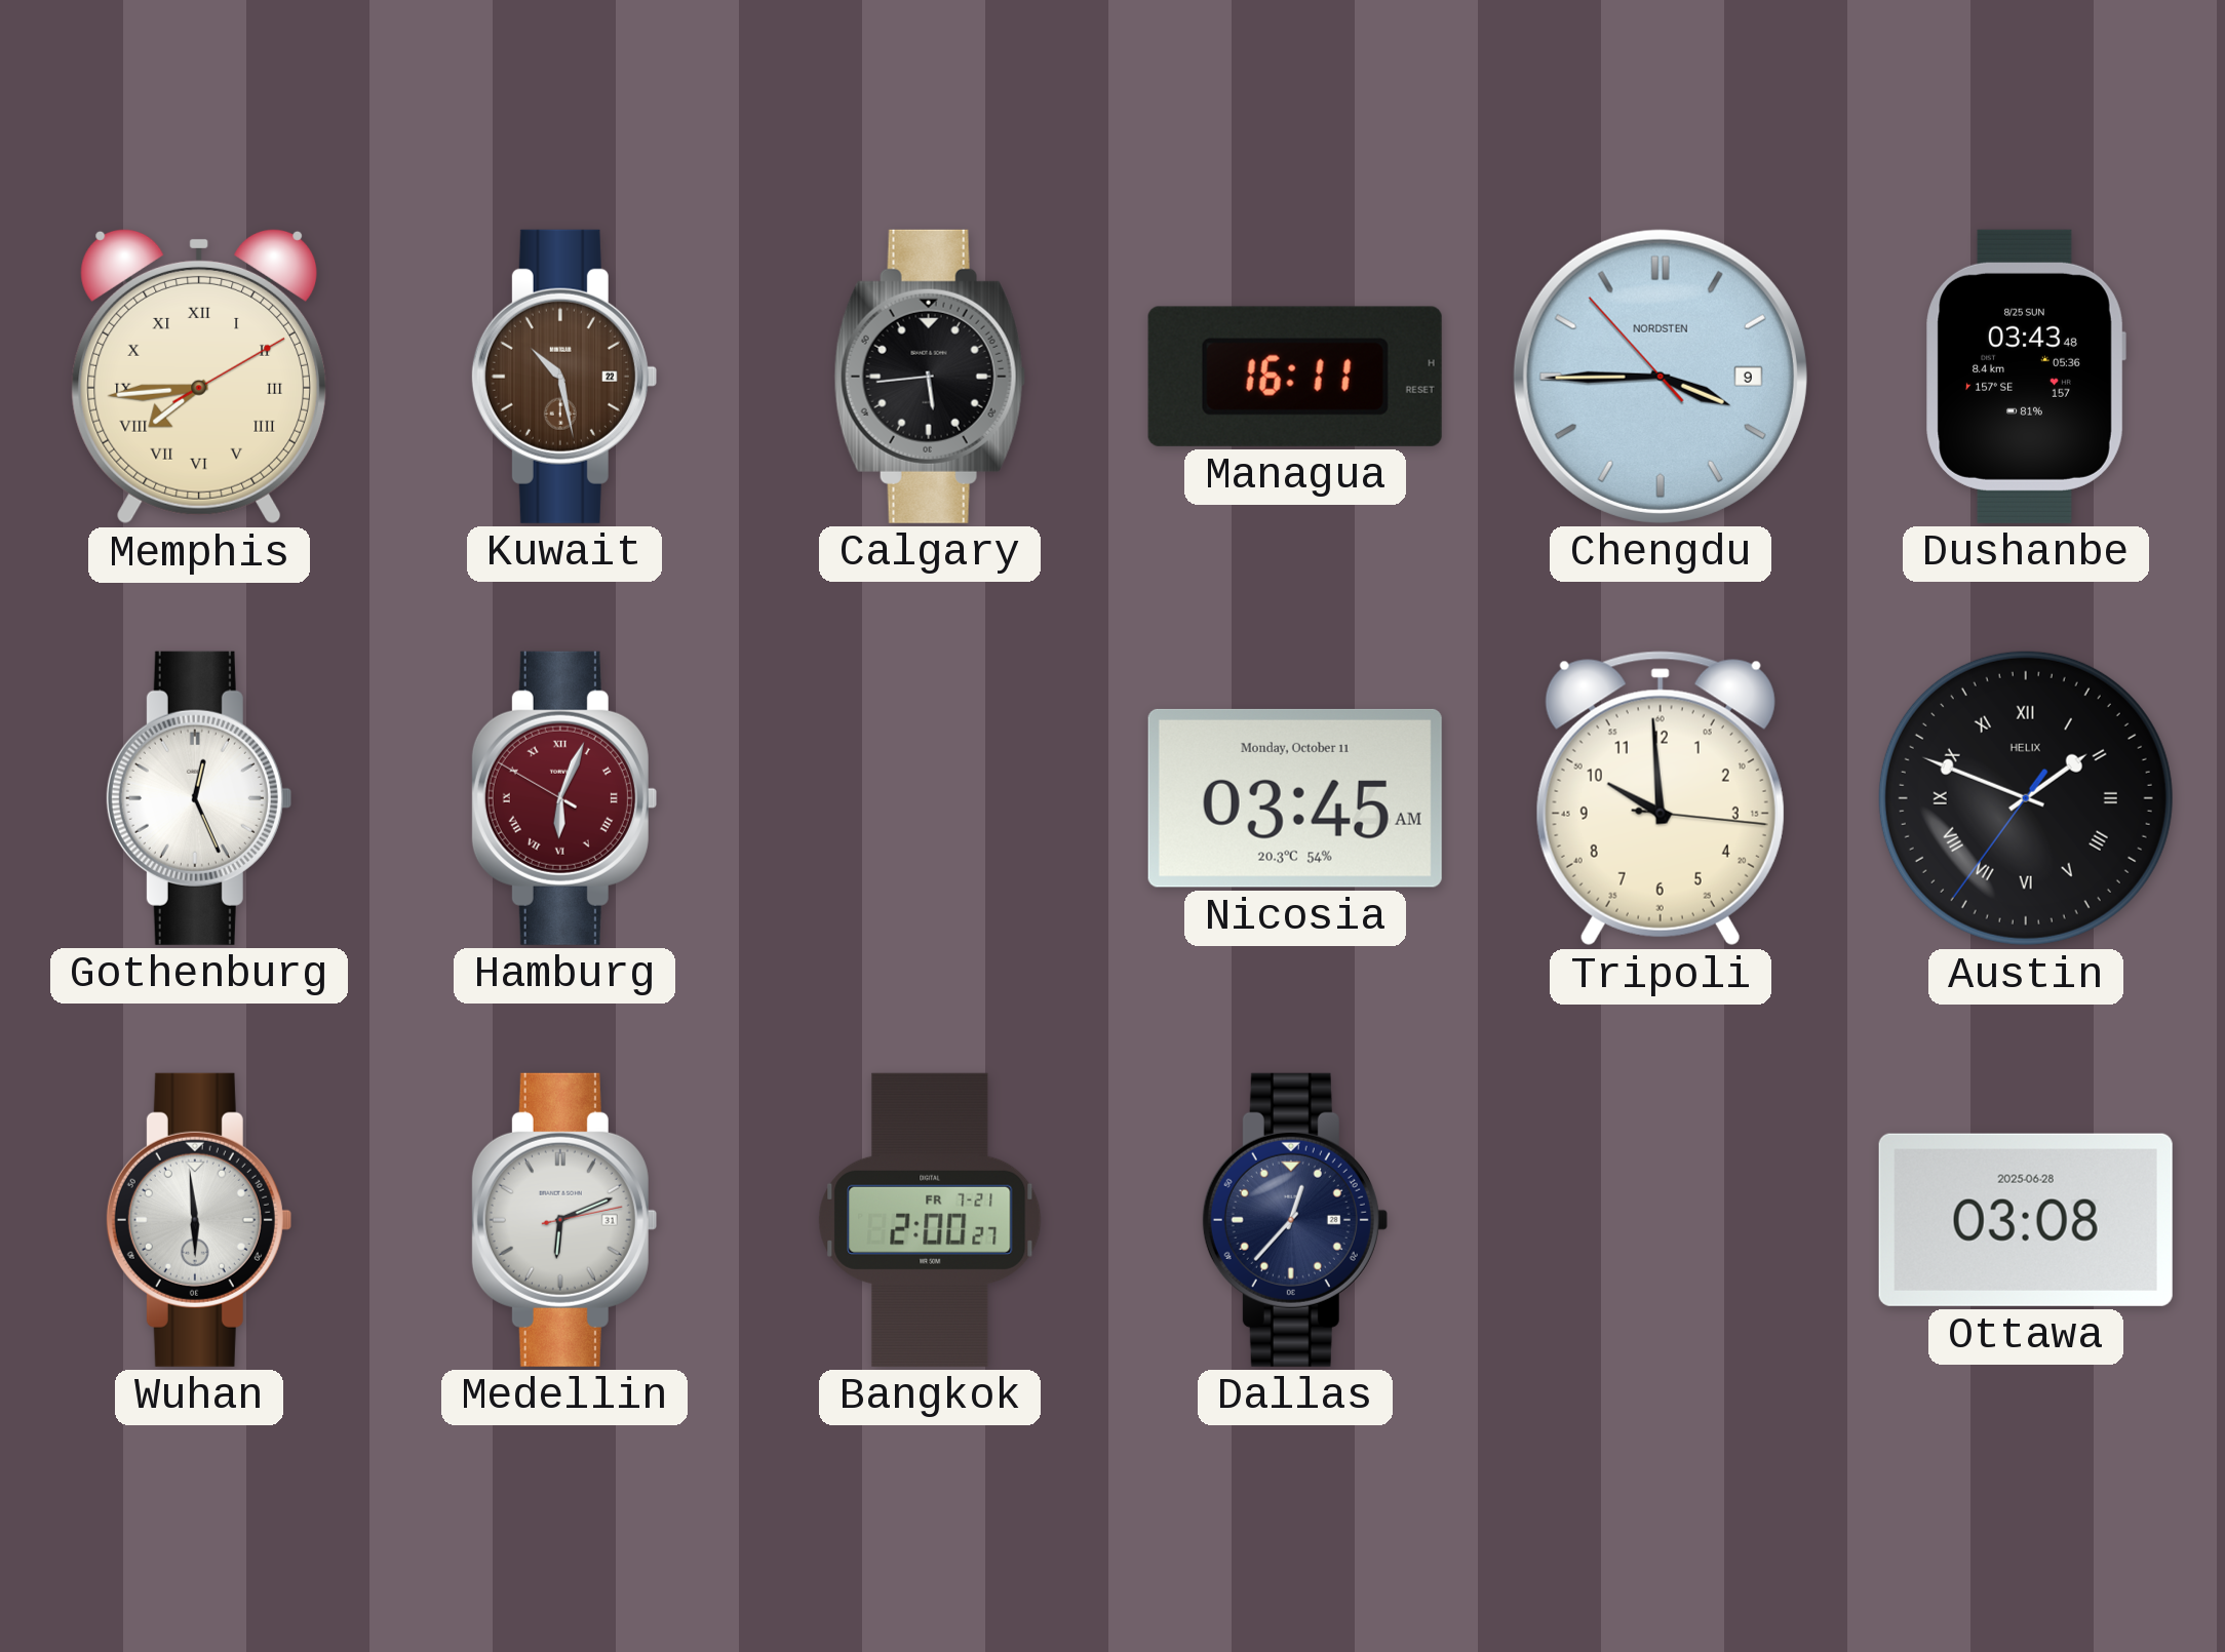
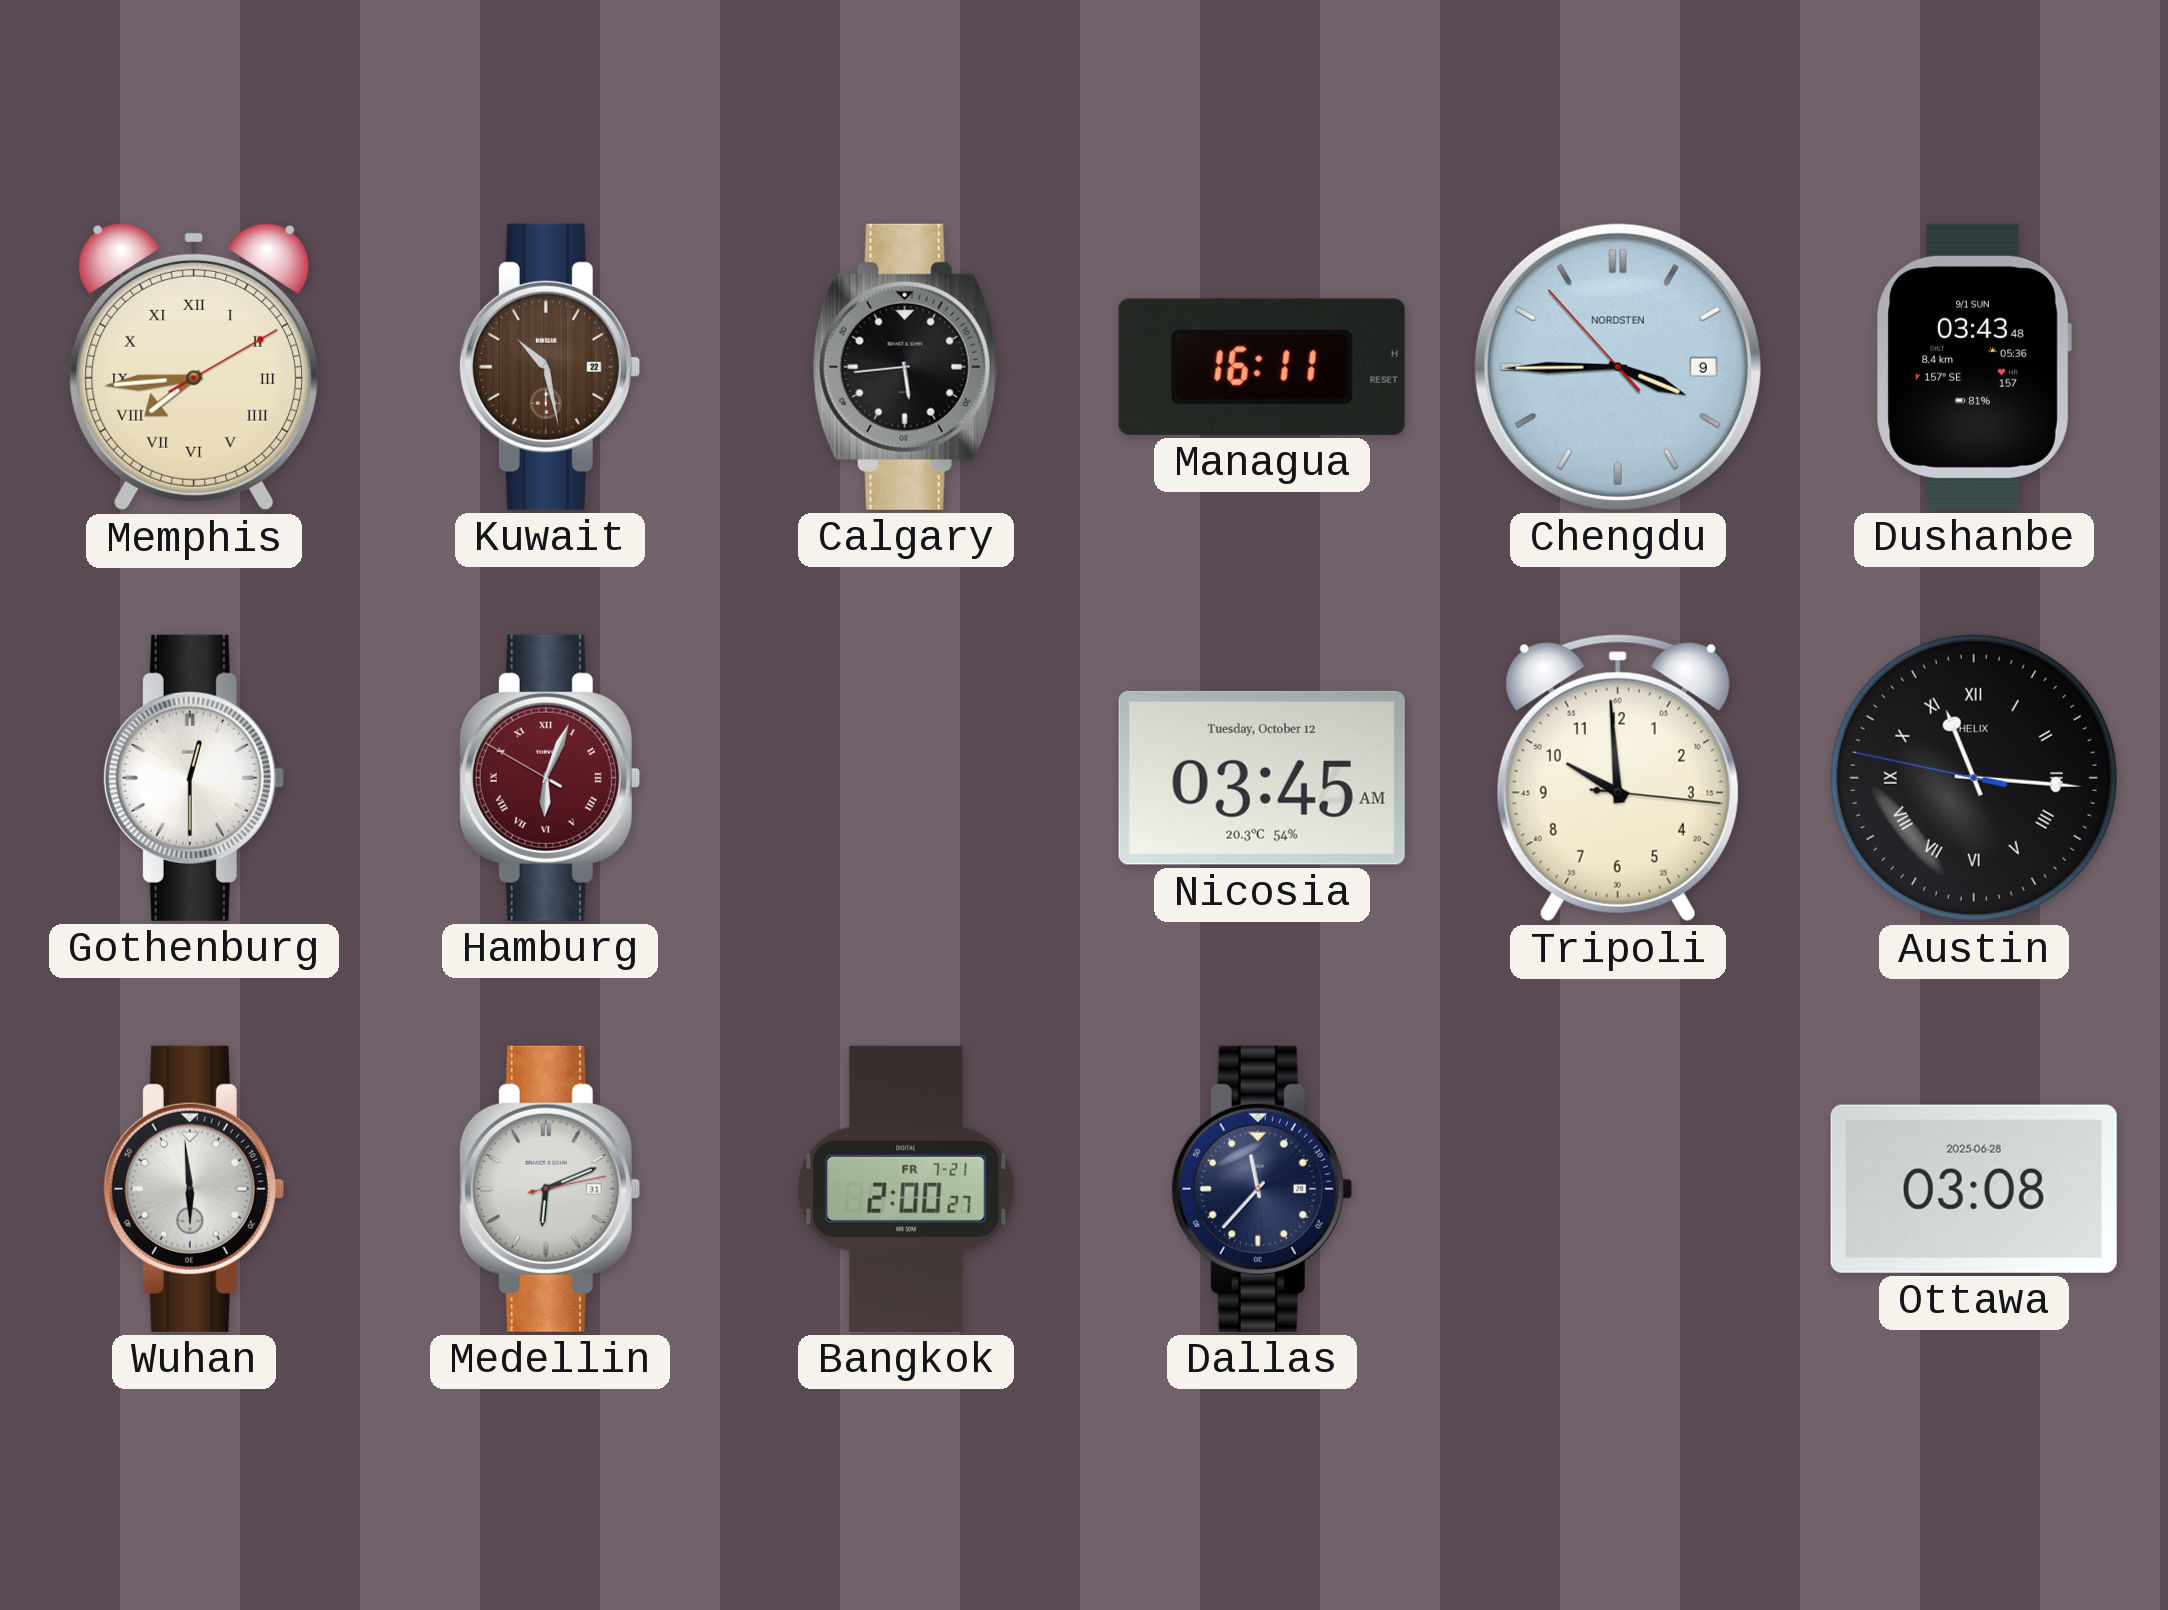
Dushanbe date: 8/25 SUN -> 9/1 SUN (1974, 367)
Gothenburg: 12:26 -> 12:30 (193, 778)
Nicosia date: Monday, October 11 -> Tuesday, October 12 (1262, 778)
Austin: 1:48 -> 11:15 (1974, 778)
Dallas: 12:37 -> 11:37 (1261, 1189)
